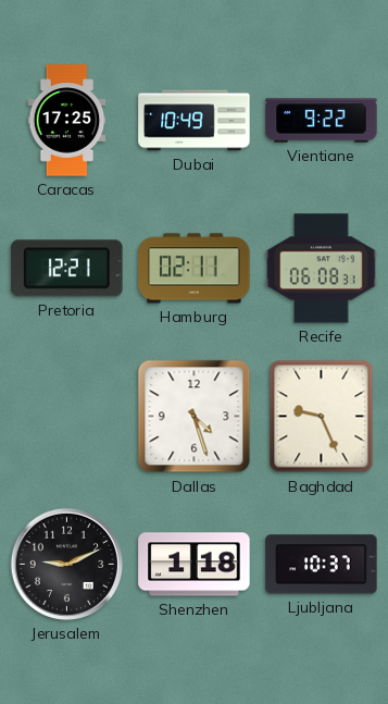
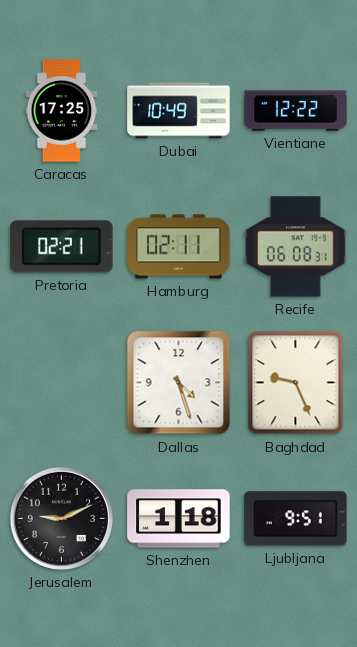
Vientiane: 9:22 -> 12:22 (296, 111)
Pretoria: 12:21 -> 02:21 (62, 247)
Ljubljana: 10:37 -> 9:51 (296, 519)
